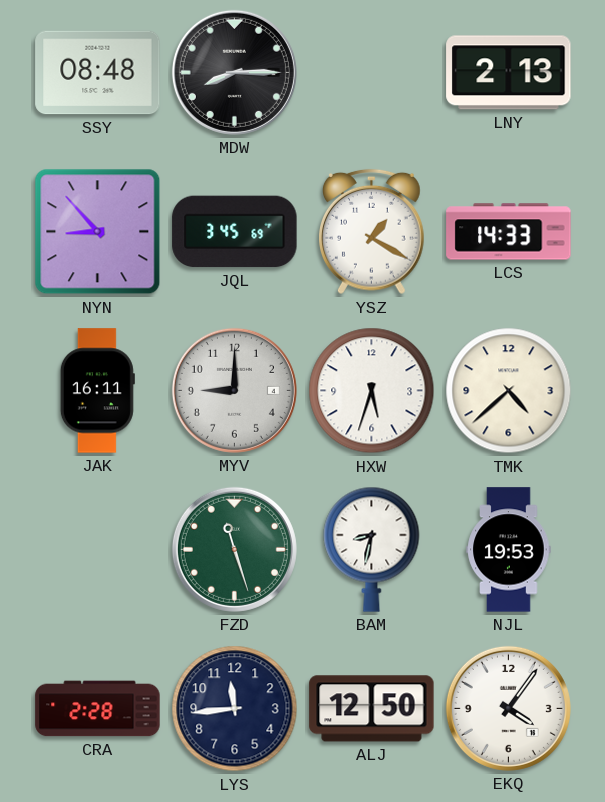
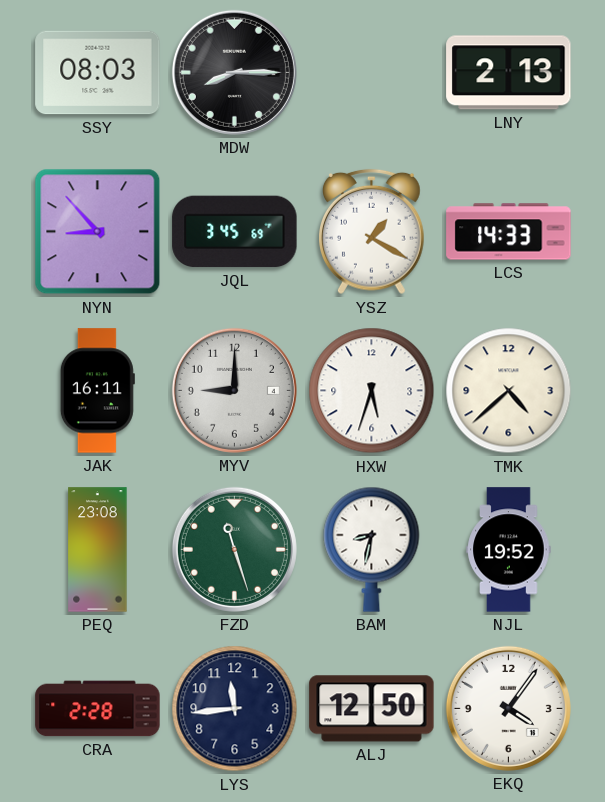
SSY: 08:48 -> 08:03 (98, 73)
PEQ: none -> 23:08 (98, 550)
NJL: 19:53 -> 19:52 (509, 550)
